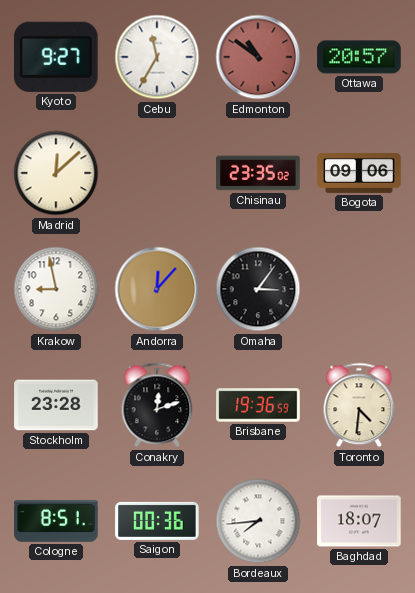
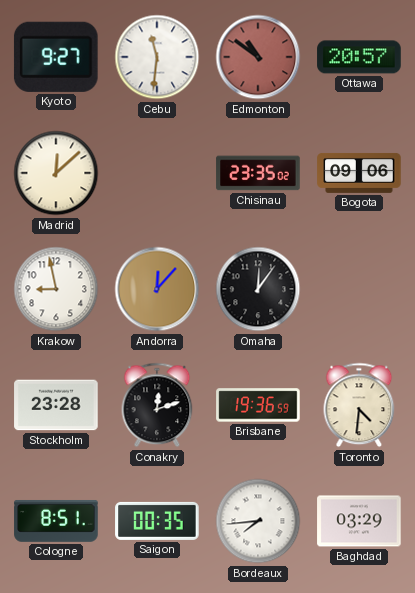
Cebu: 11:35 -> 11:31 (157, 57)
Omaha: 3:06 -> 12:06 (258, 289)
Saigon: 00:36 -> 00:35 (157, 521)
Baghdad: 18:07 -> 03:29 (359, 521)
